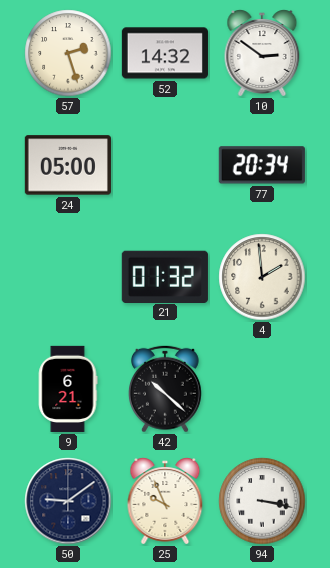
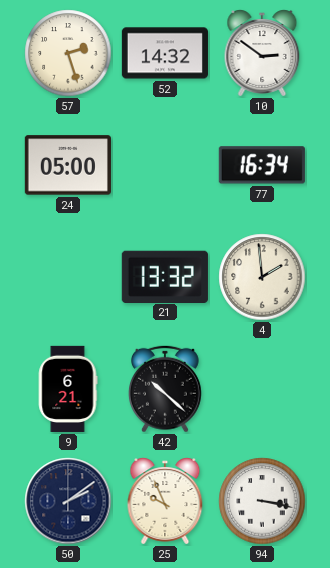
77: 20:34 -> 16:34 (262, 165)
21: 01:32 -> 13:32 (165, 276)
50: 9:09 -> 2:09 (68, 501)
